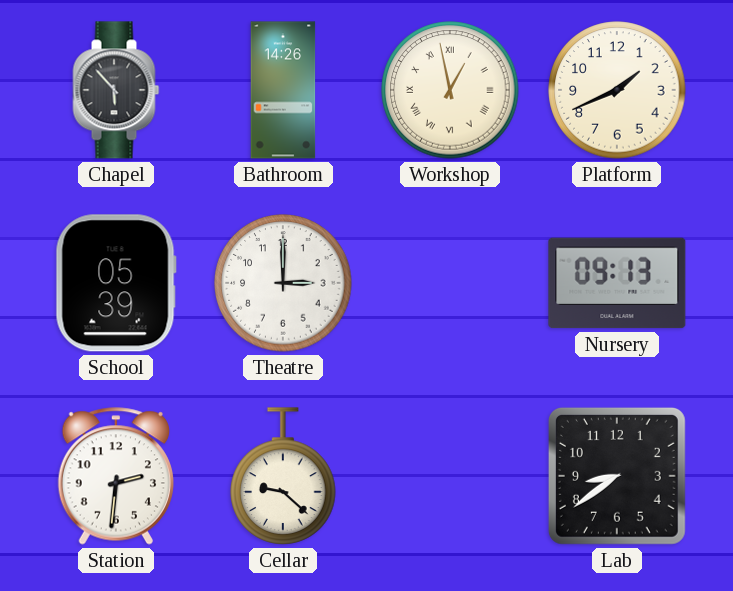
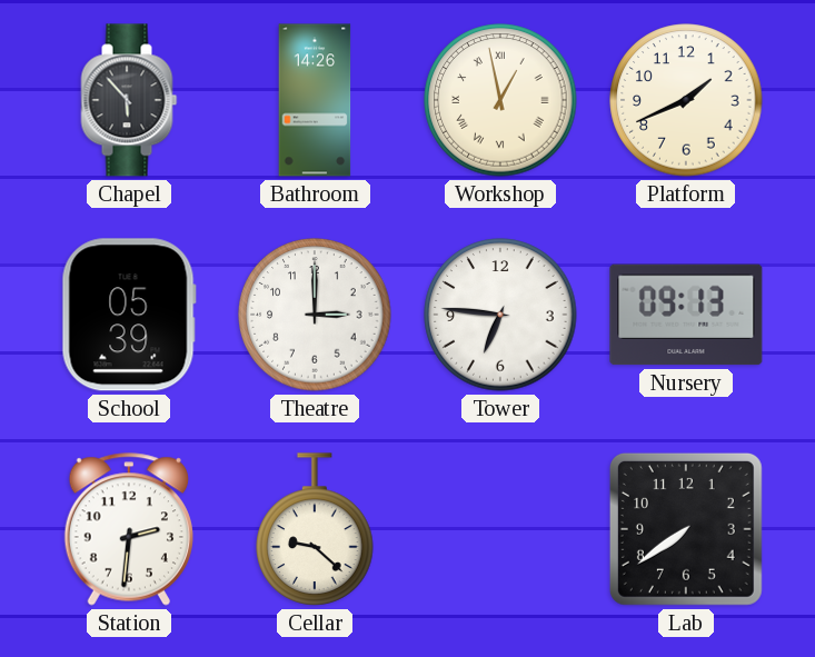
Tower: none -> 6:46 (500, 315)
Lab: 8:39 -> 7:39 (686, 529)
